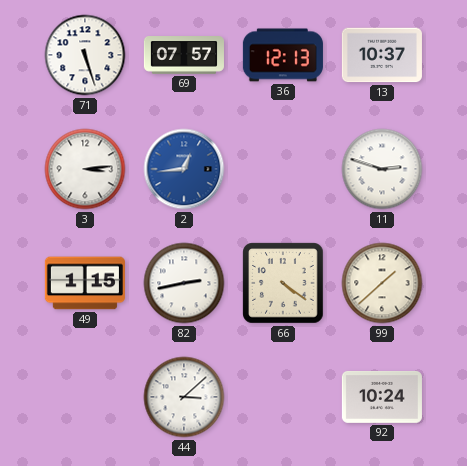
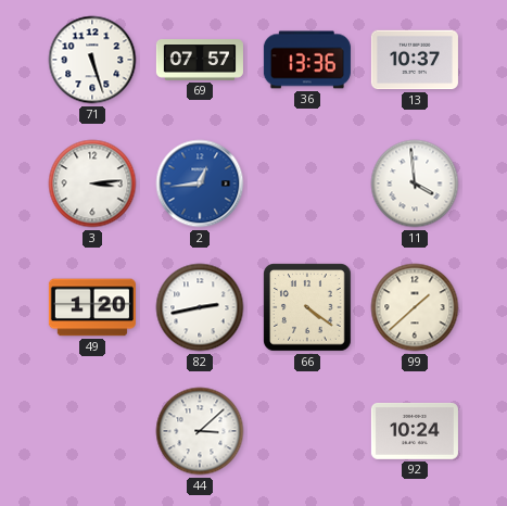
36: 12:13 -> 13:36 (307, 60)
11: 2:48 -> 3:59 (415, 184)
49: 1:15 -> 1:20 (92, 307)
